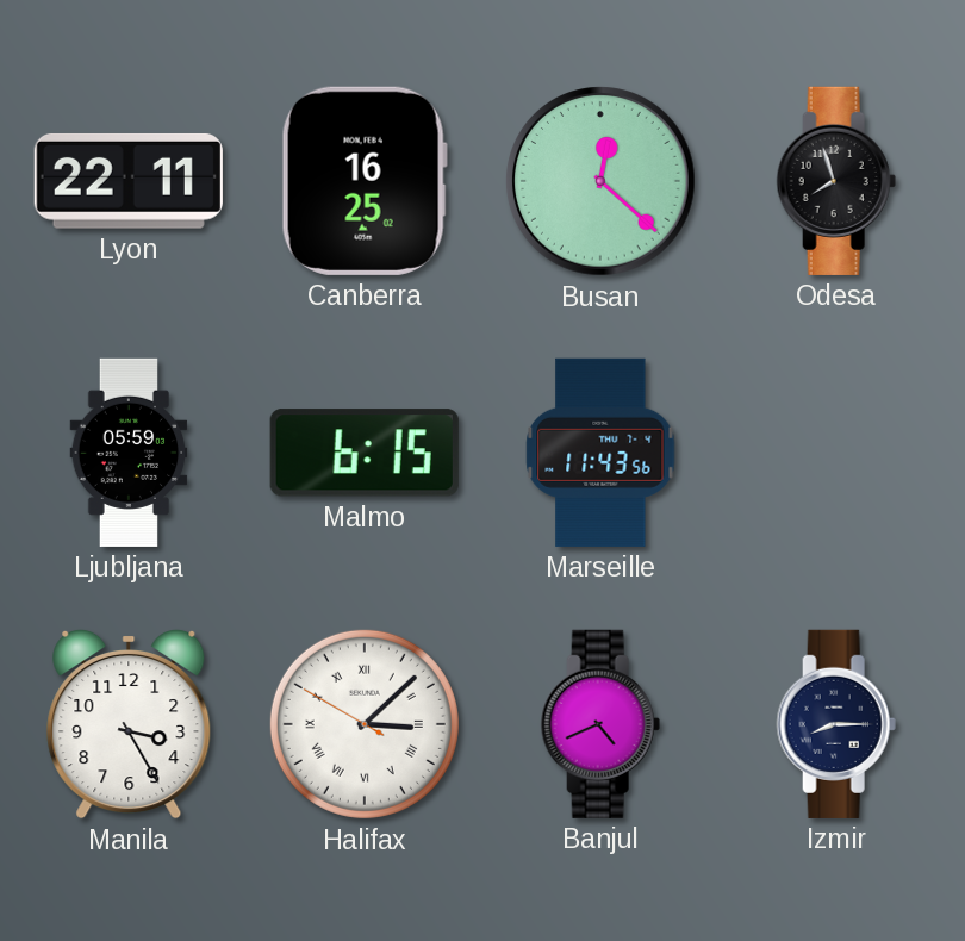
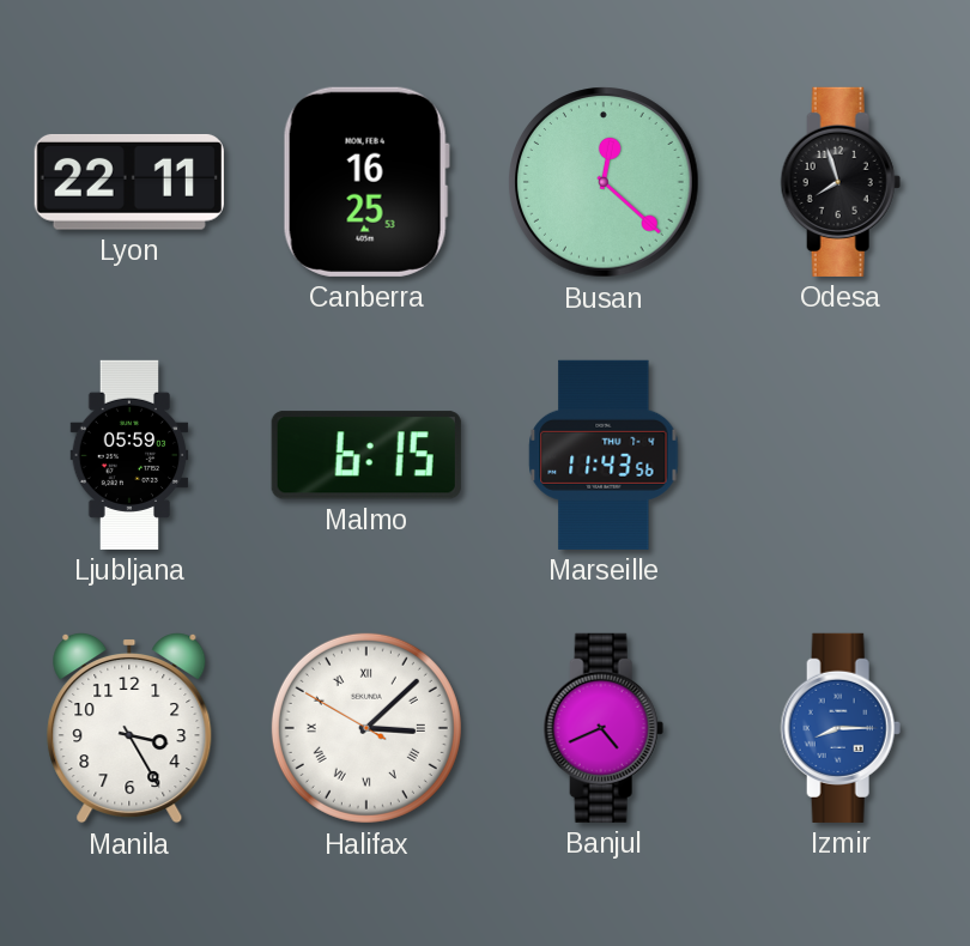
Canberra: 16:25:02 -> 16:25:53 (366, 182)
Izmir dial: navy -> blue (841, 728)
